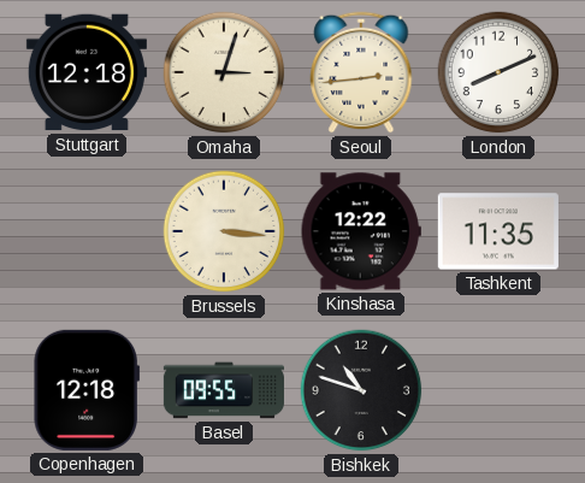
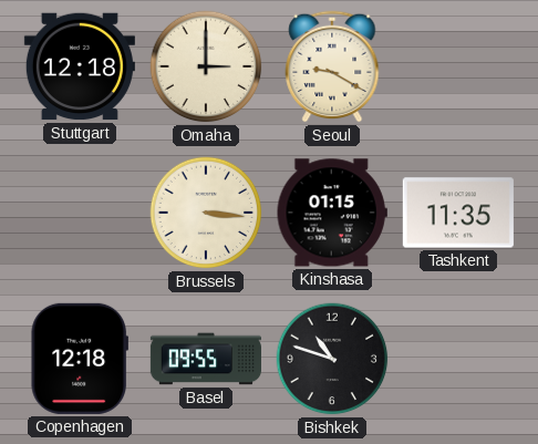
Omaha: 3:03 -> 3:00 (206, 66)
Seoul: 2:44 -> 9:20 (332, 66)
London: 8:11 -> none (498, 72)
Kinshasa: 12:22 -> 01:15 (332, 213)
